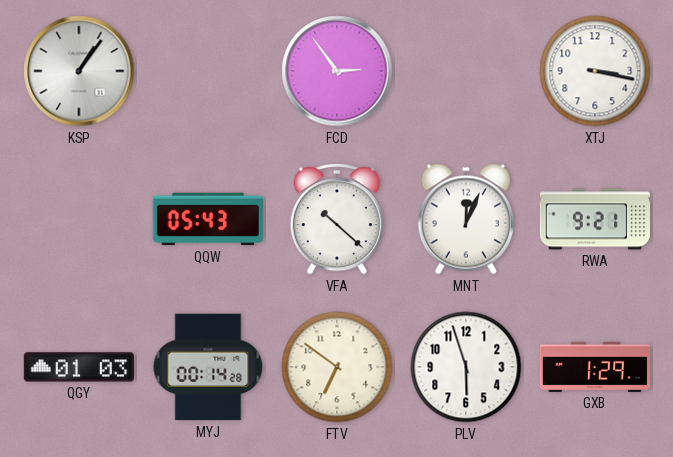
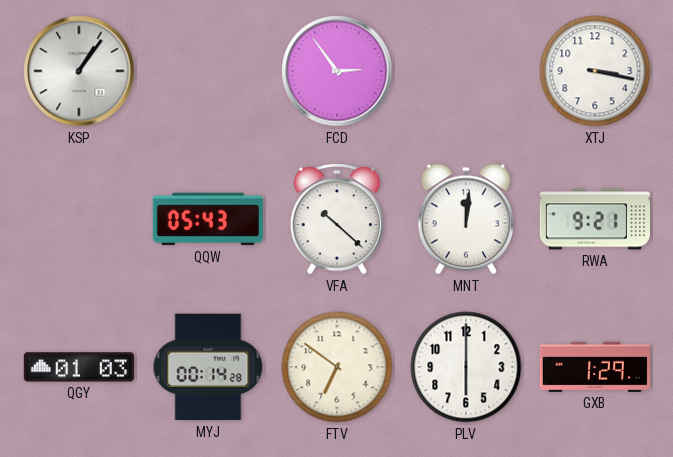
MNT: 12:04 -> 12:01 (466, 219)
PLV: 5:57 -> 6:00 (466, 367)
